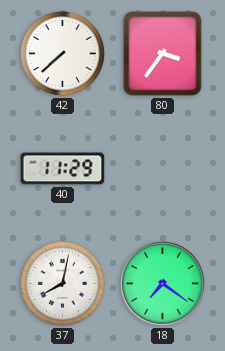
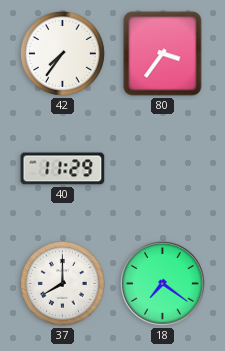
42: 7:38 -> 7:36 (62, 53)
37: 8:02 -> 8:00 (62, 283)
